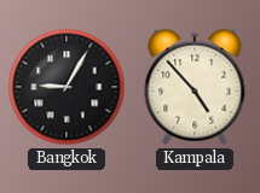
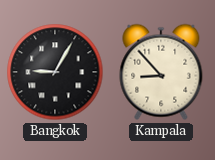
Kampala: 4:53 -> 8:53 (161, 72)
